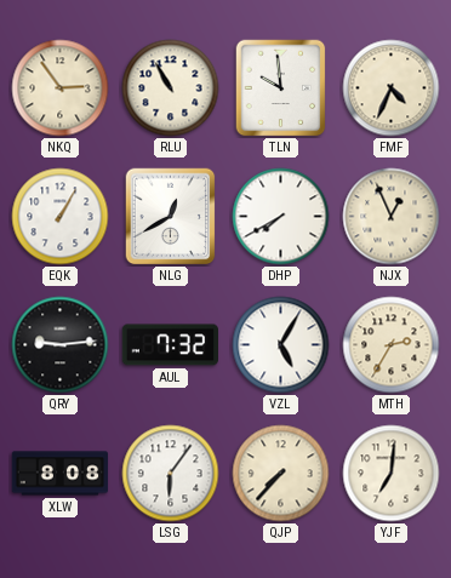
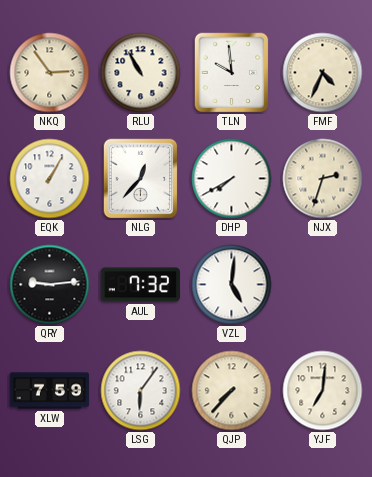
NLG: 12:40 -> 12:37 (141, 179)
NJX: 12:56 -> 2:33 (323, 179)
VZL: 5:05 -> 5:01 (232, 285)
MTH: 2:35 -> none (392, 345)
XLW: 8:08 -> 7:59 (50, 391)
